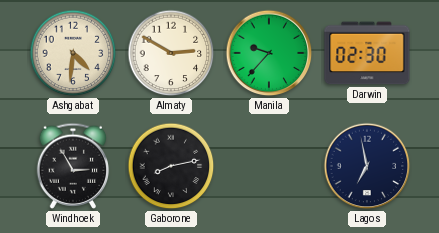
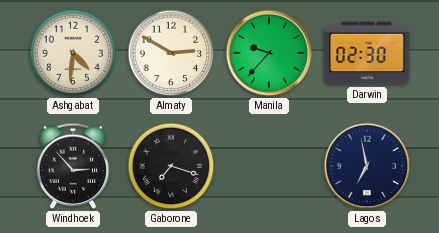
Windhoek: 2:55 -> 2:53 (73, 166)
Gaborone: 8:13 -> 7:18 (171, 166)
